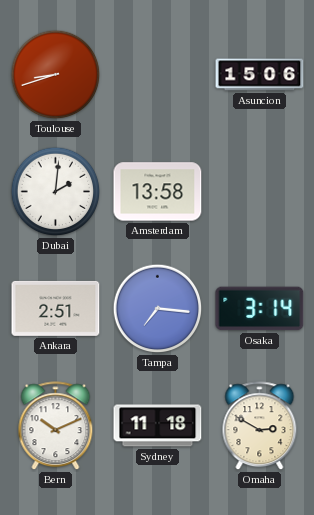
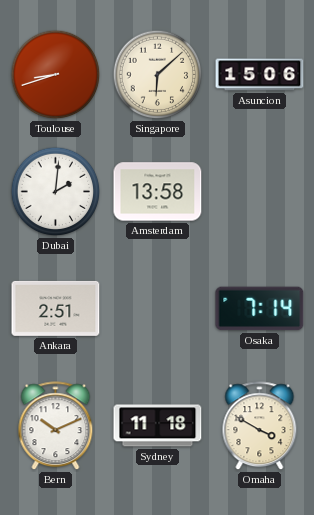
Singapore: none -> 6:08 (158, 75)
Tampa: 7:16 -> none (158, 309)
Osaka: 3:14 -> 7:14 (260, 309)
Omaha: 2:50 -> 3:50 (260, 426)
